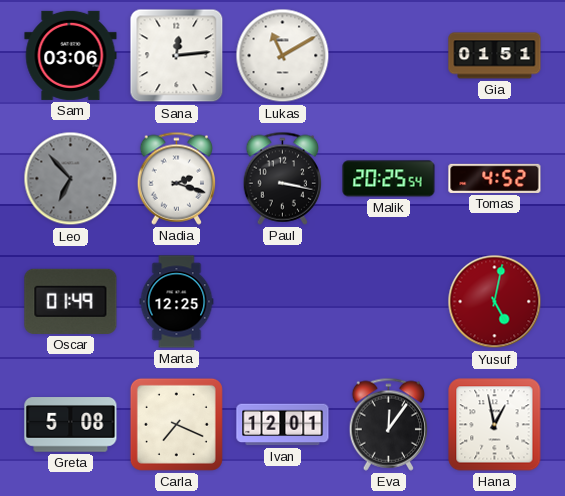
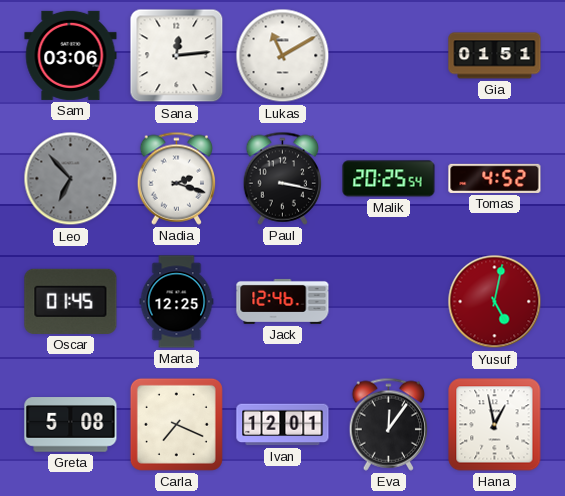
Oscar: 01:49 -> 01:45 (71, 301)
Jack: none -> 12:46 (283, 301)
